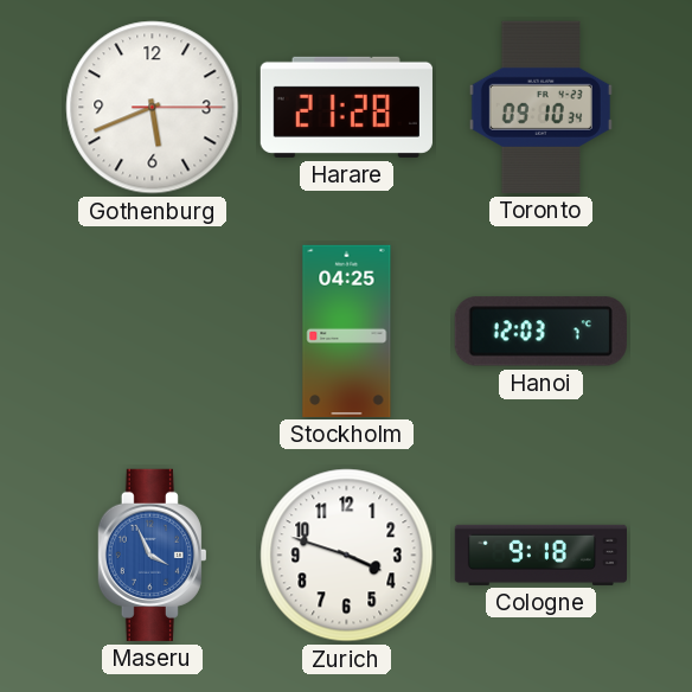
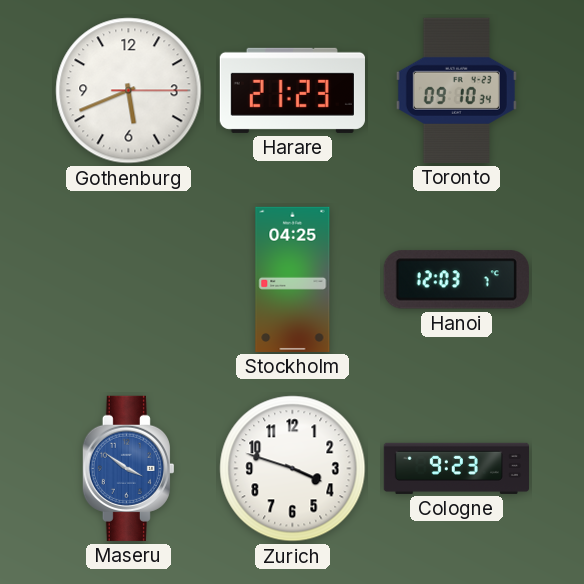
Harare: 21:28 -> 21:23 (292, 90)
Maseru: 3:56 -> 3:51 (128, 468)
Cologne: 9:18 -> 9:23 (456, 468)
